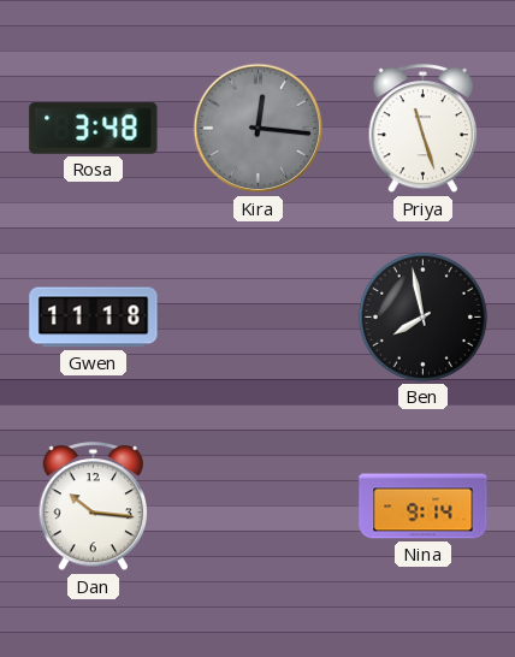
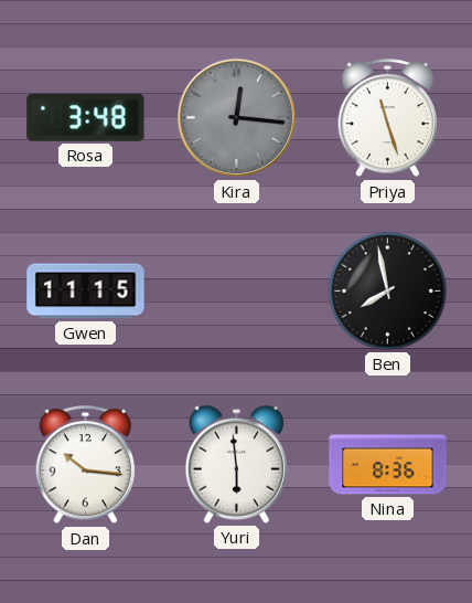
Gwen: 11:18 -> 11:15 (86, 292)
Yuri: none -> 5:59 (236, 464)
Nina: 9:14 -> 8:36 (388, 465)
